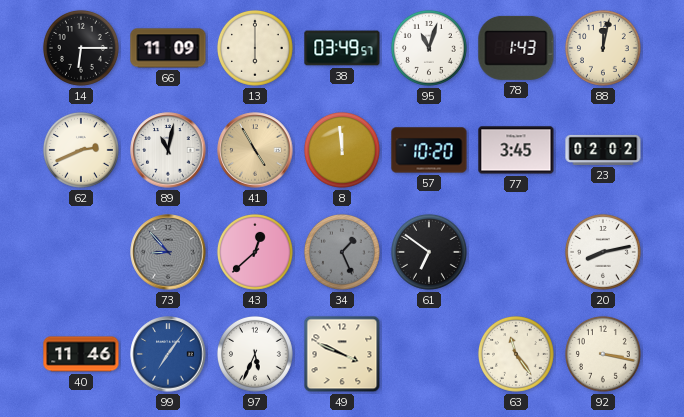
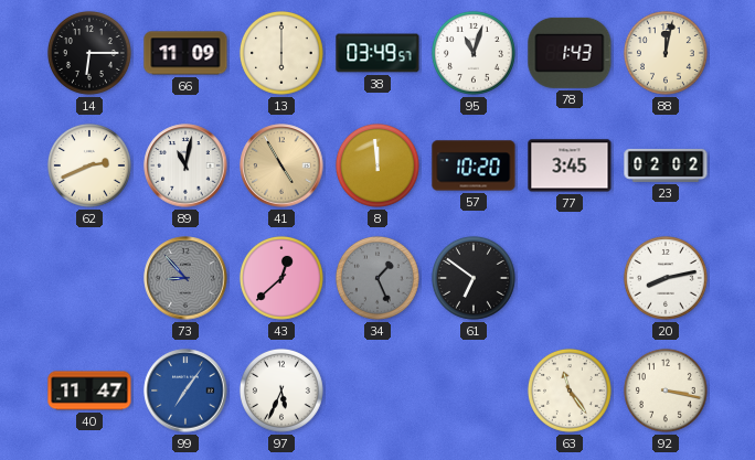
40: 11:46 -> 11:47 (89, 391)
49: 3:49 -> none (342, 354)
